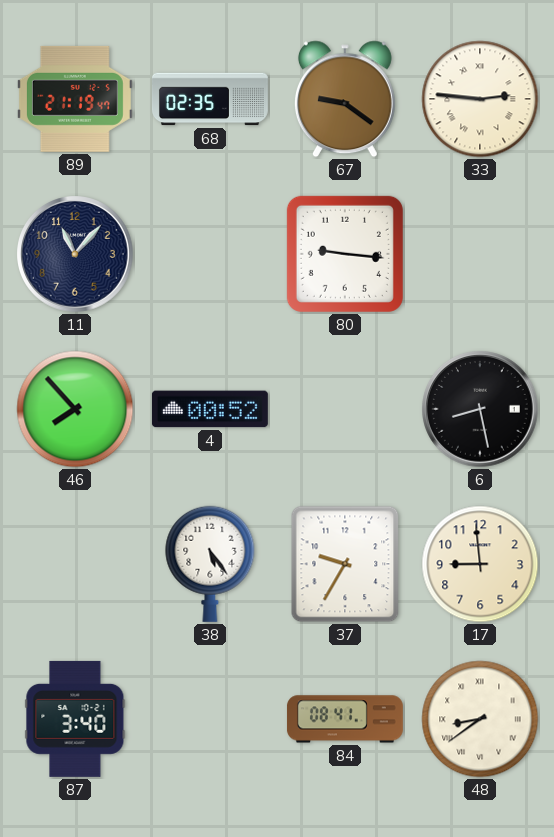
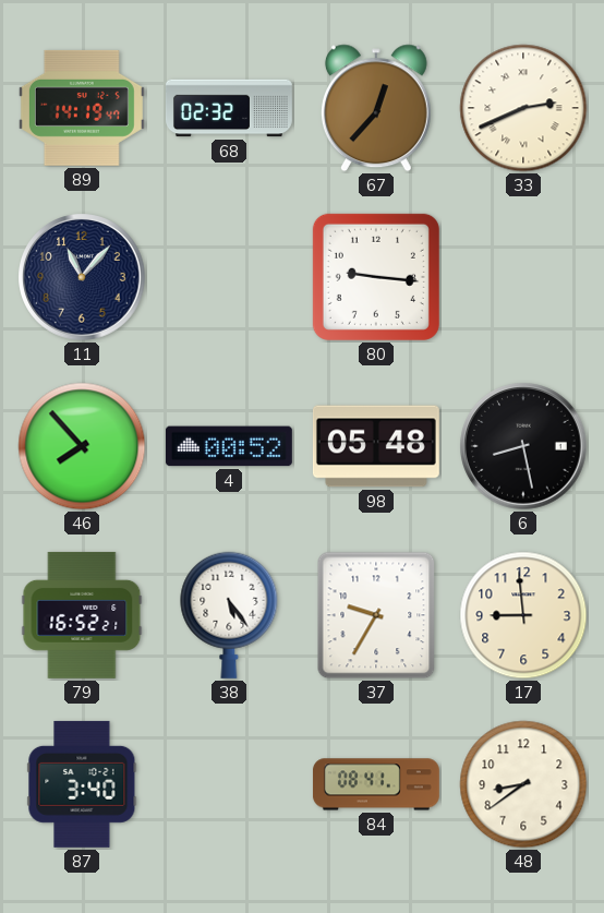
89: 21:19 -> 14:19 (82, 108)
68: 02:35 -> 02:32 (230, 108)
67: 9:21 -> 12:37 (376, 108)
33: 2:46 -> 2:41 (523, 108)
98: none -> 05:48 (376, 446)
79: none -> 16:52 (82, 615)
48 numerals: Roman -> Arabic (523, 784)
